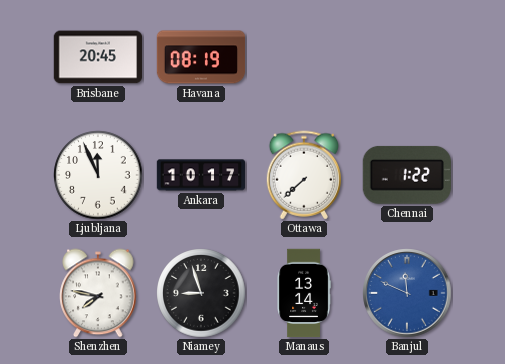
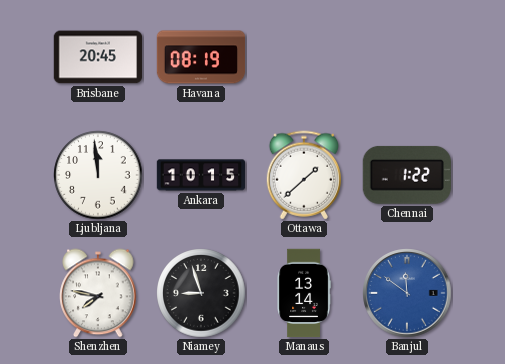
Ljubljana: 11:56 -> 11:59 (98, 175)
Ankara: 10:17 -> 10:15 (201, 175)
Ottawa: 7:38 -> 1:38 (303, 175)
Banjul: 11:49 -> 11:51 (407, 293)
